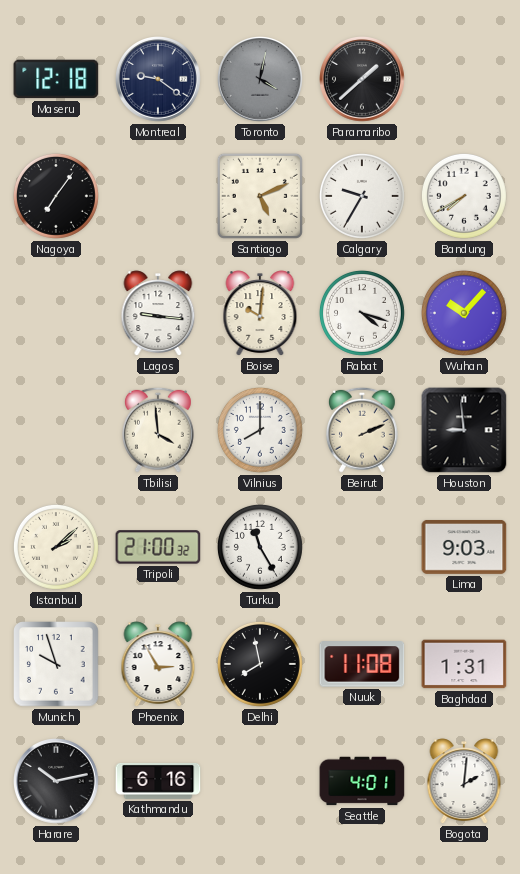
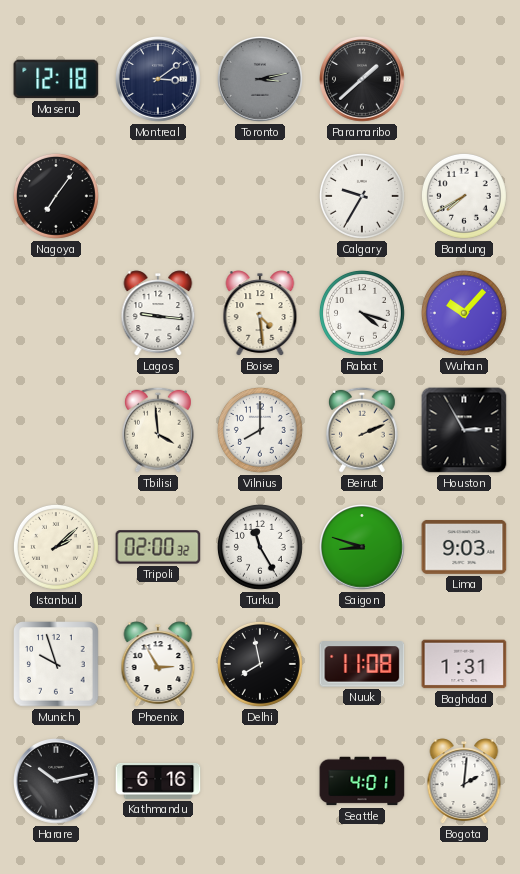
Montreal: 9:21 -> 3:09 (159, 80)
Toronto: 4:02 -> 3:13 (261, 80)
Santiago: 5:11 -> none (260, 196)
Boise: 10:01 -> 4:29 (260, 313)
Houston: 8:59 -> 2:55 (464, 430)
Tripoli: 21:00 -> 02:00 (158, 547)
Saigon: none -> 8:48 (363, 548)
